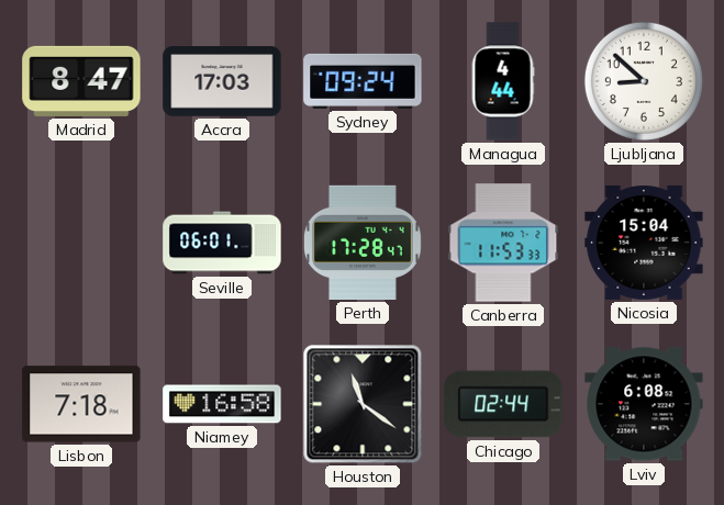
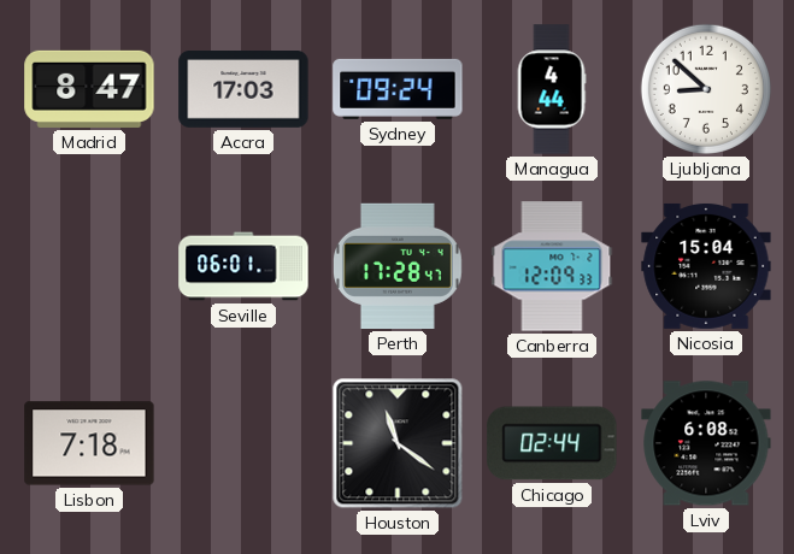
Canberra: 11:53 -> 12:09 (552, 266)
Niamey: 16:58 -> none (222, 404)
